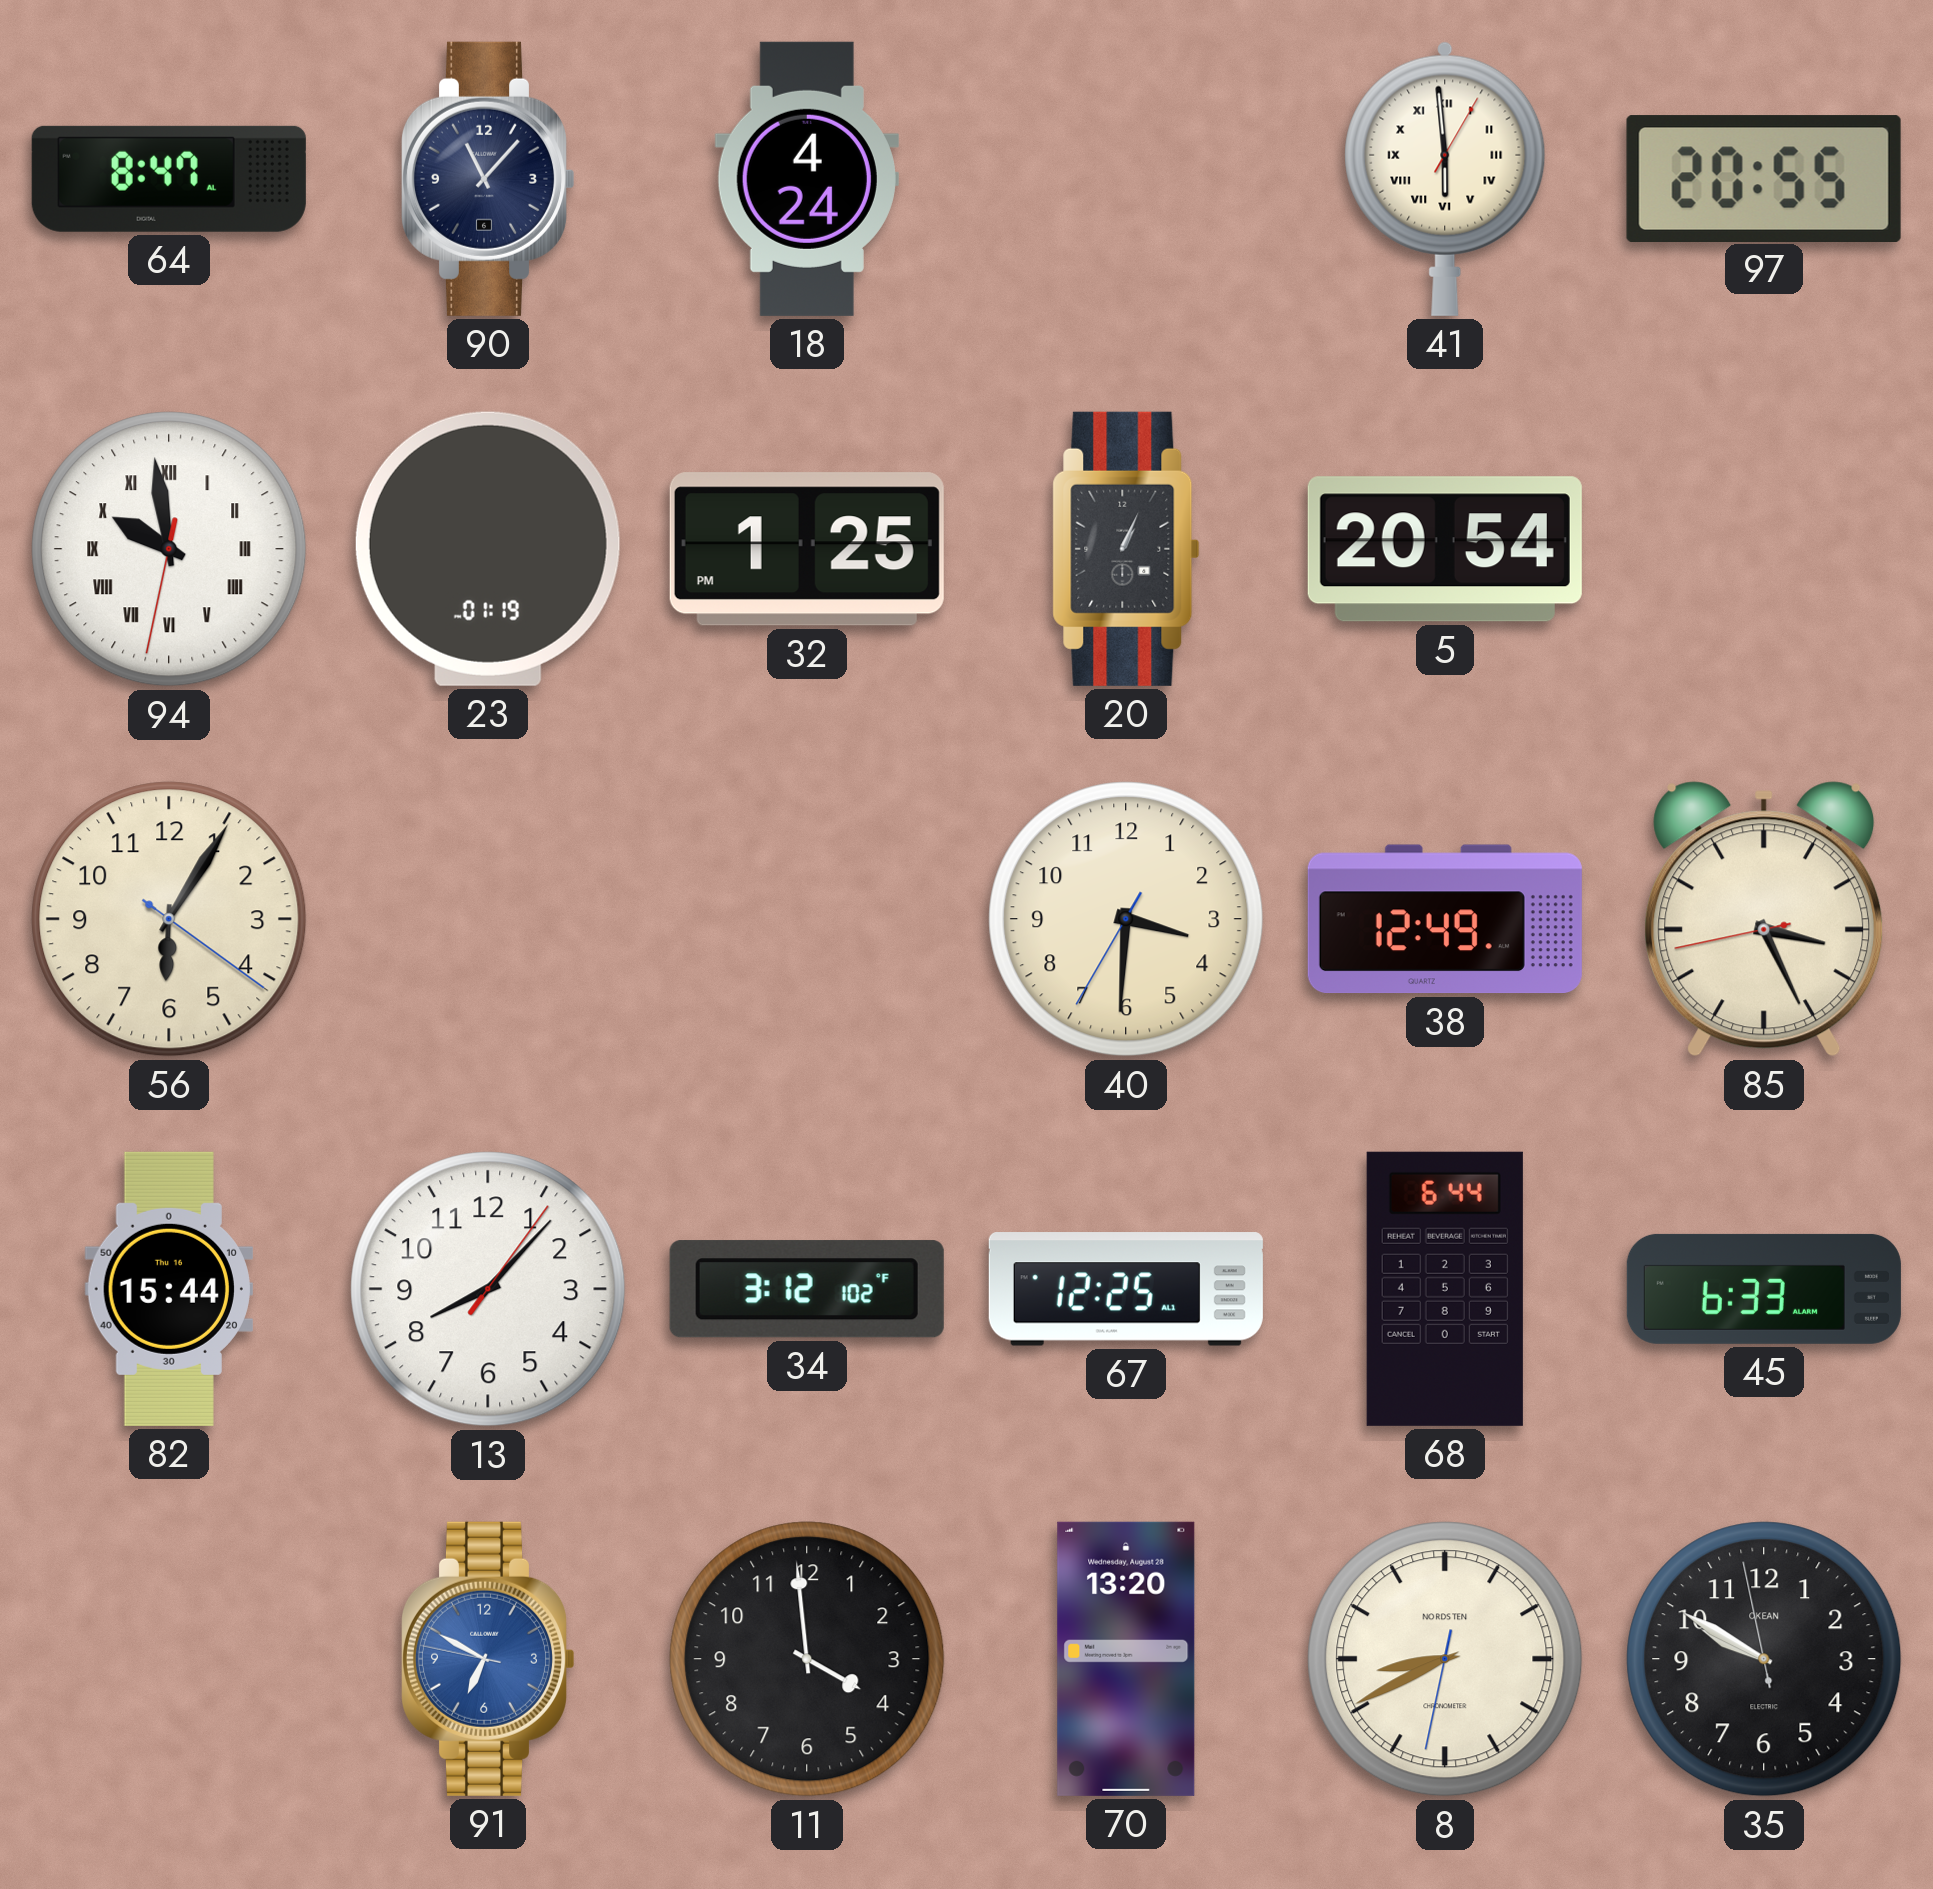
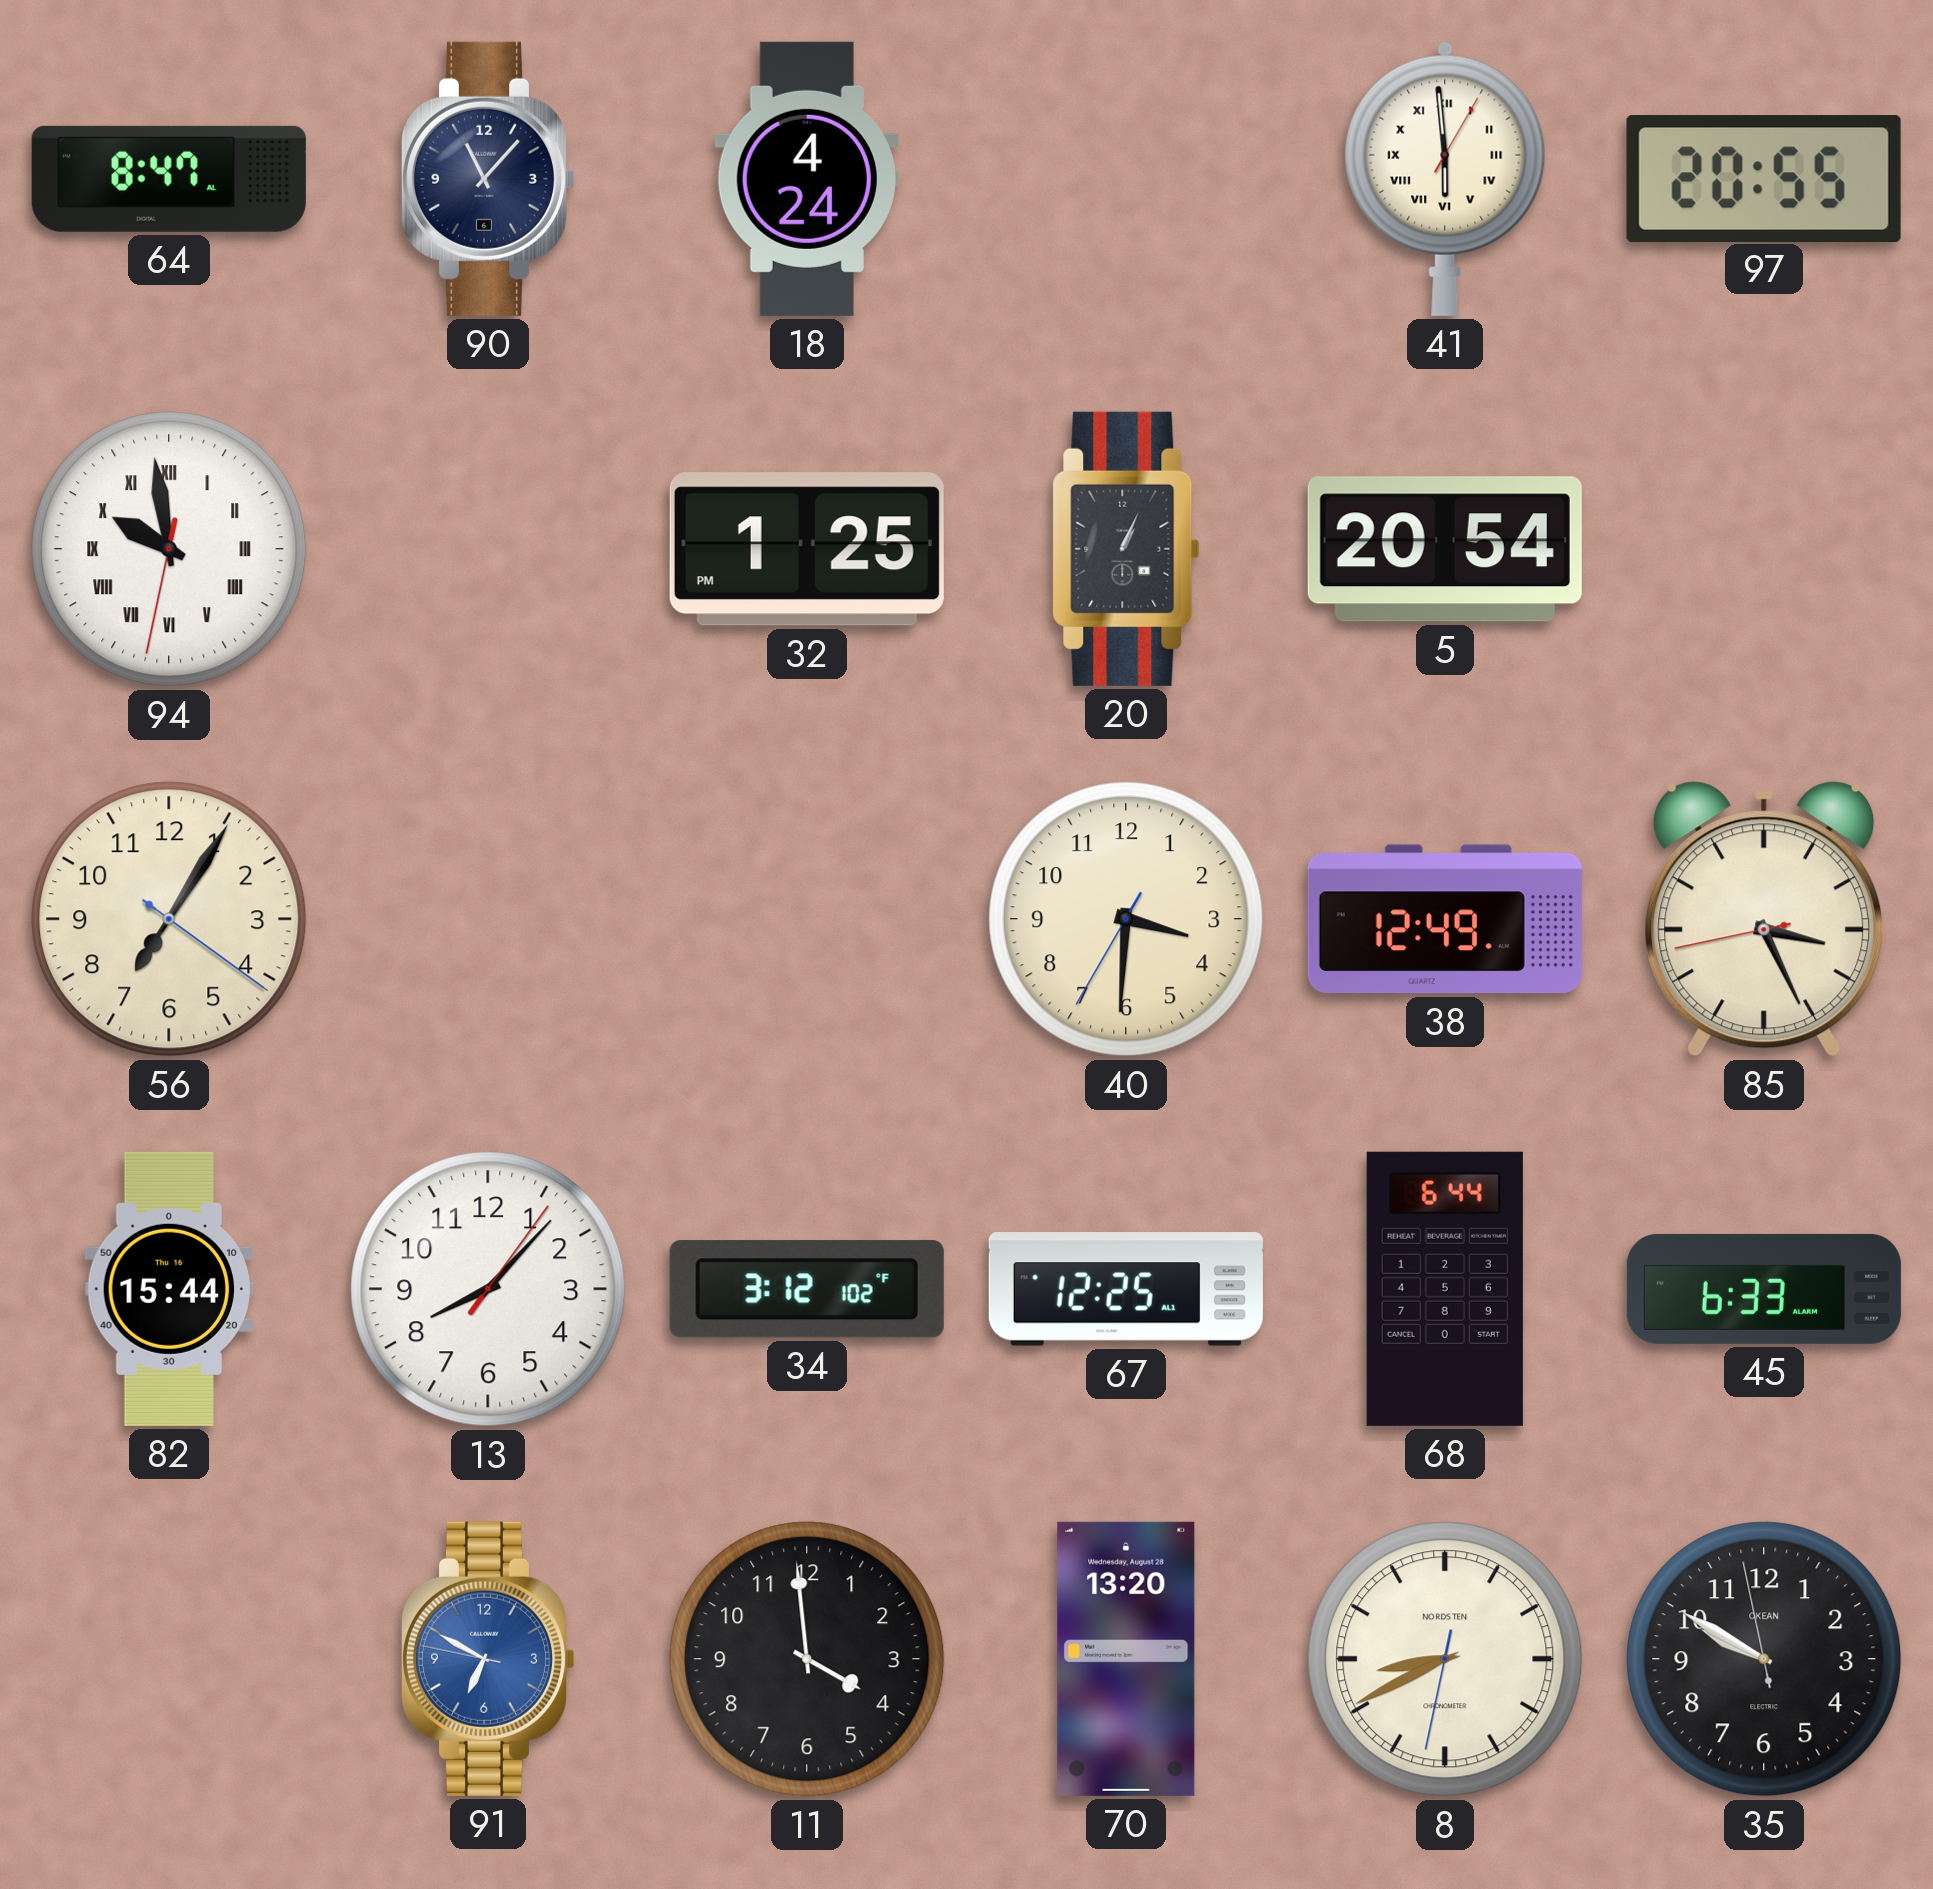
23: 01:19 -> none (488, 549)
56: 6:05 -> 7:05 (169, 919)
